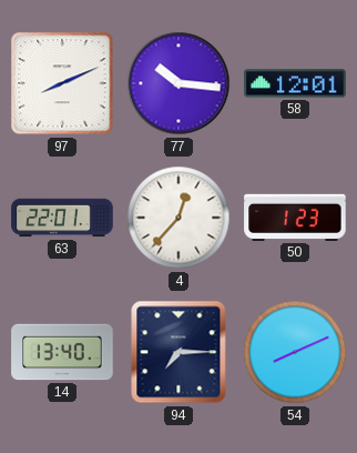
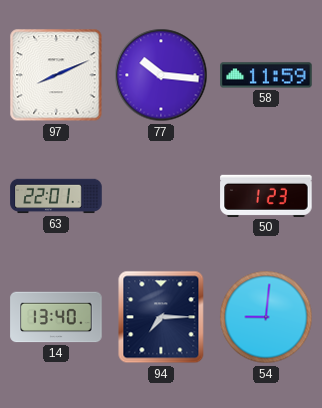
58: 12:01 -> 11:59 (266, 75)
4: 12:37 -> none (178, 218)
54: 8:11 -> 9:01 (266, 317)
